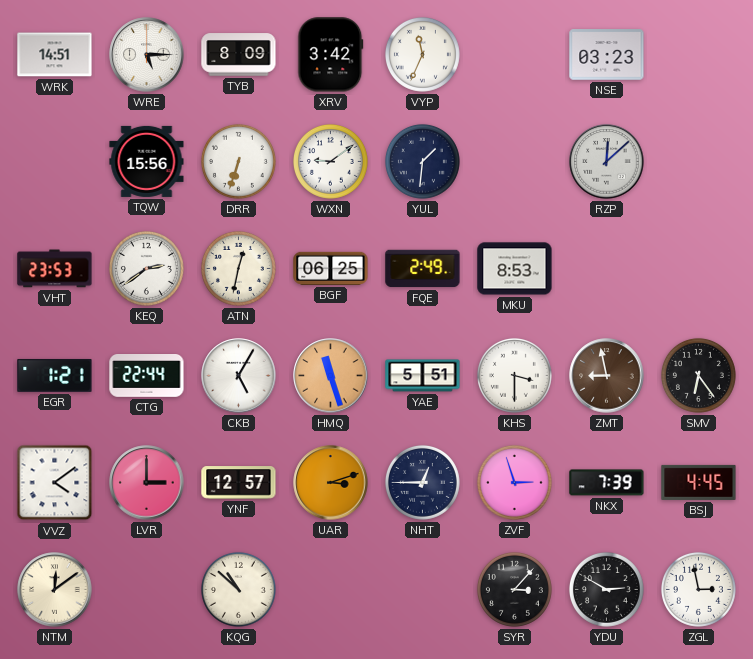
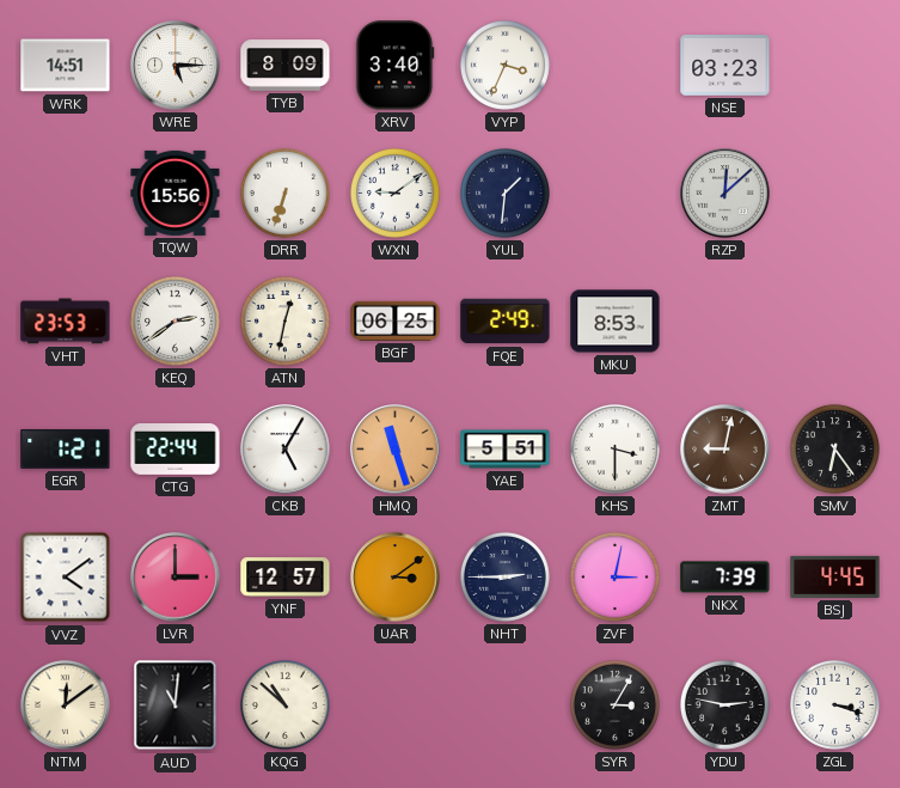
XRV: 3:42 -> 3:40 (396, 66)
VYP: 11:34 -> 3:34 (504, 65)
ZMT: 8:58 -> 9:02 (725, 450)
UAR: 3:12 -> 3:09 (396, 578)
NHT: 12:45 -> 2:45 (504, 576)
ZVF: 2:57 -> 3:02 (614, 576)
AUD: none -> 11:01 (176, 705)
SYR: 3:07 -> 3:05 (614, 704)
YDU: 2:50 -> 2:47 (724, 704)
ZGL: 2:58 -> 3:18 (834, 704)
